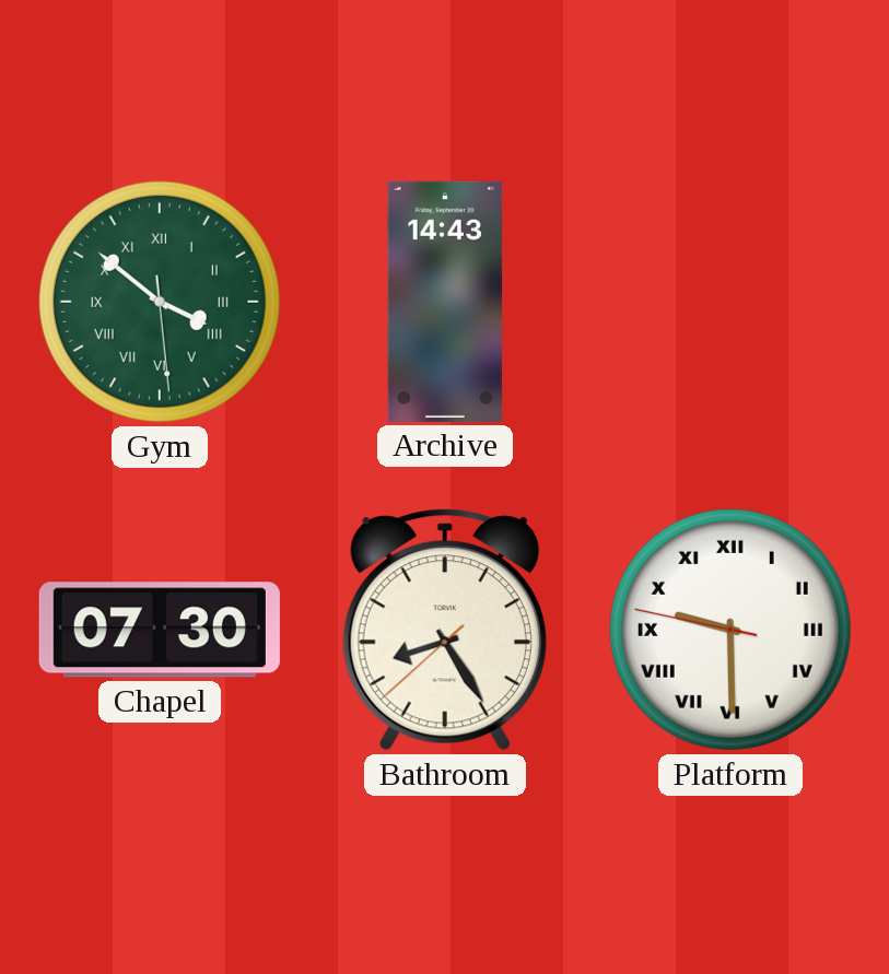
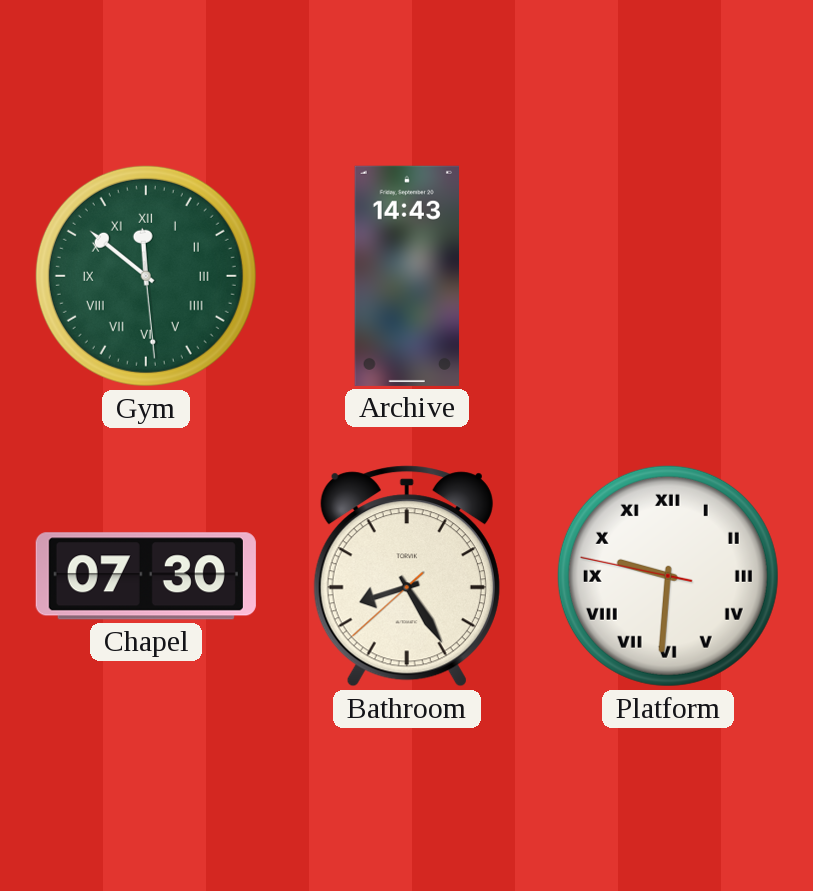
Gym: 3:51 -> 11:51 (146, 276)
Platform: 9:29 -> 9:30 (668, 576)
